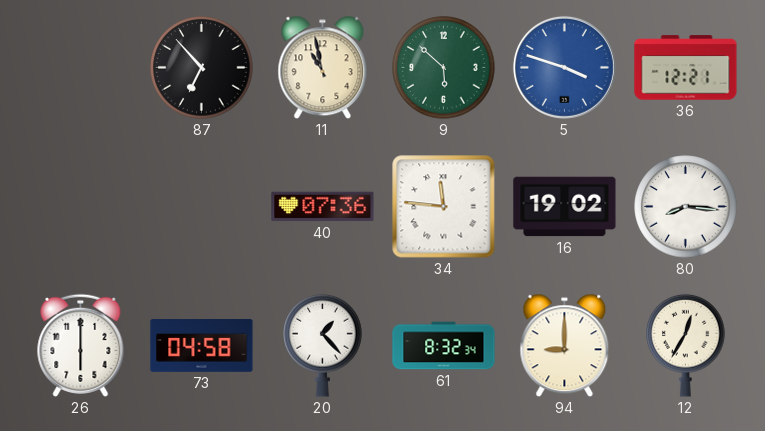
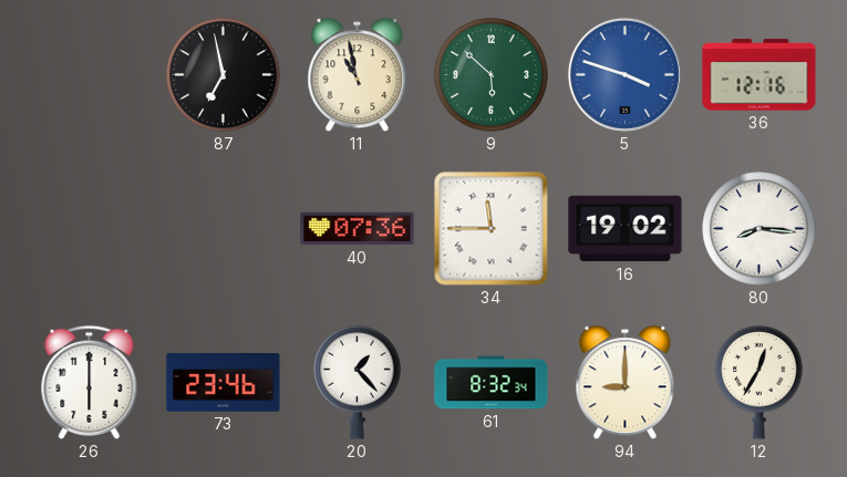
87: 6:53 -> 6:58 (224, 75)
36: 12:21 -> 12:16 (760, 75)
34: 11:46 -> 11:45 (492, 229)
73: 04:58 -> 23:46 (224, 383)
